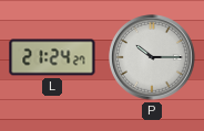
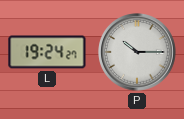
L: 21:24 -> 19:24 (47, 52)
